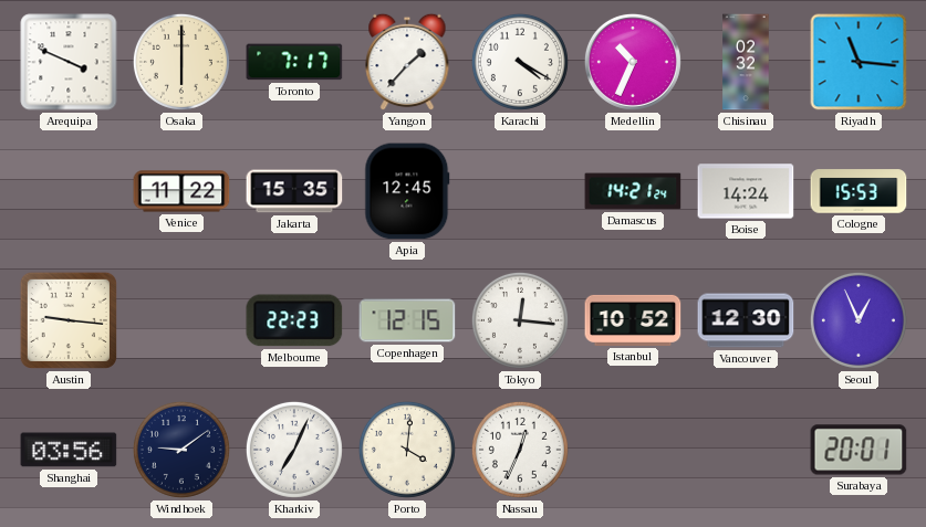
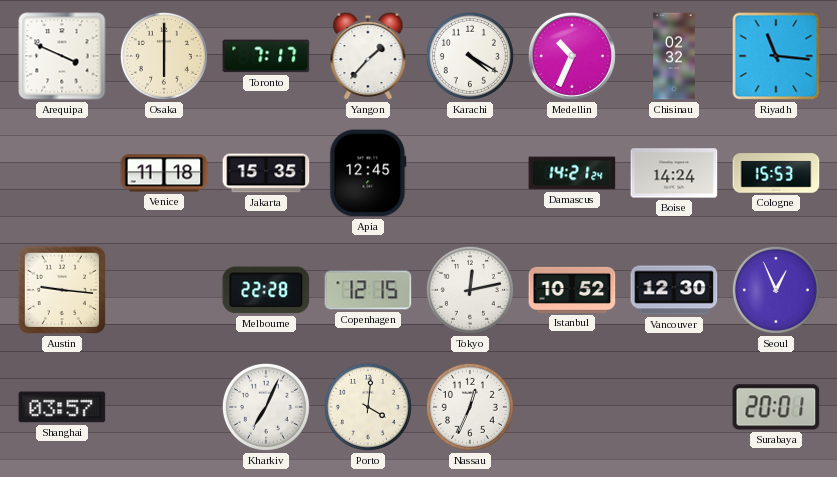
Venice: 11:22 -> 11:18 (164, 173)
Melbourne: 22:23 -> 22:28 (266, 290)
Tokyo: 12:16 -> 12:13 (470, 290)
Shanghai: 03:56 -> 03:57 (62, 407)
Windhoek: 9:09 -> none (181, 450)
